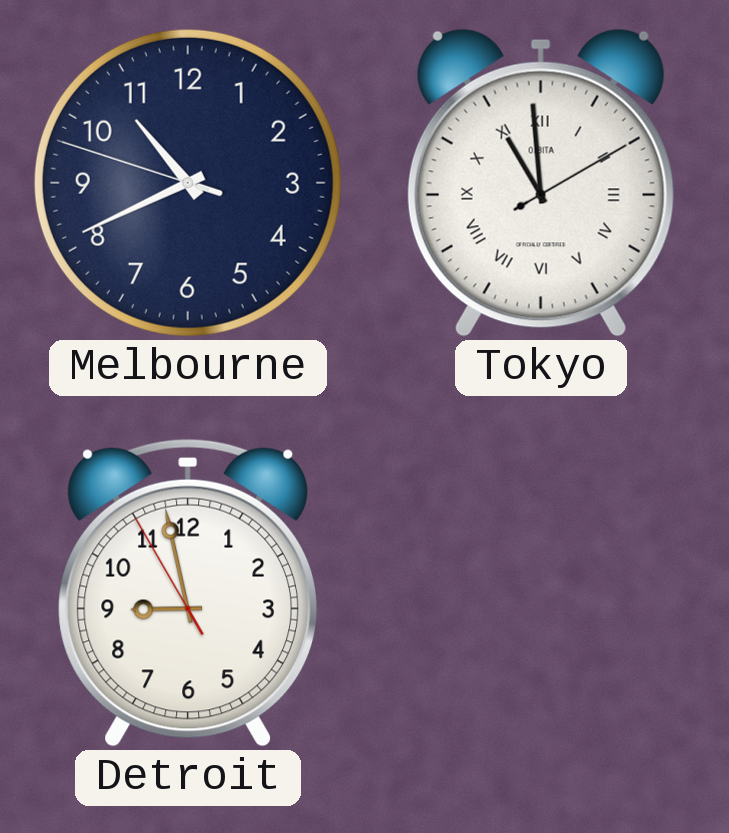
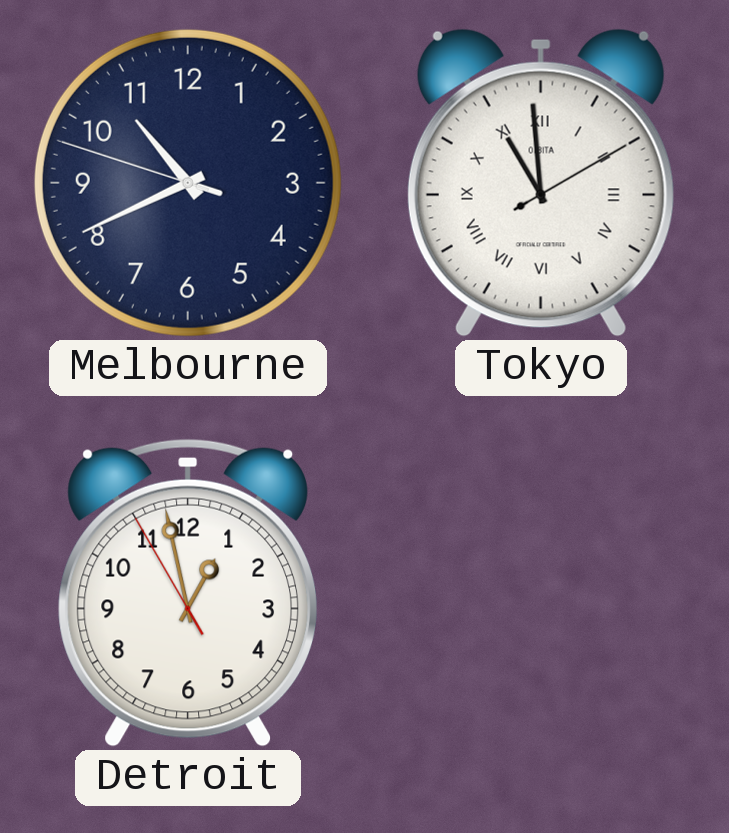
Detroit: 8:57 -> 12:57 (187, 593)
